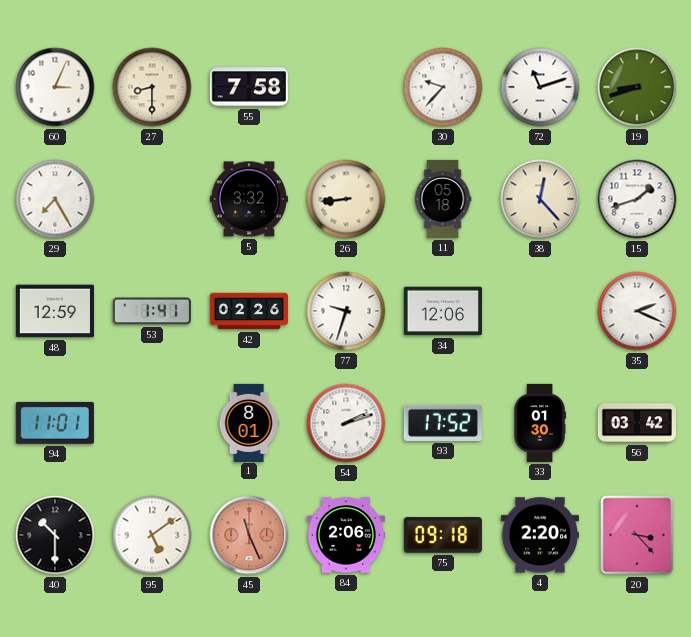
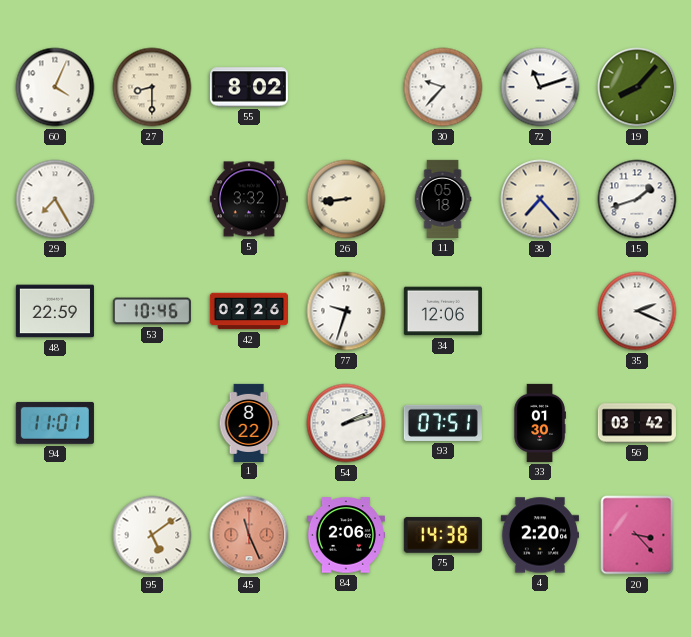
60: 3:04 -> 4:04 (55, 87)
55: 7:58 -> 8:02 (249, 87)
19: 8:42 -> 8:07 (637, 87)
38: 12:23 -> 7:23 (540, 199)
48: 12:59 -> 22:59 (55, 311)
53: 1:41 -> 10:46 (152, 311)
1: 8:01 -> 8:22 (249, 422)
93: 17:52 -> 07:51 (443, 423)
40: 10:30 -> none (55, 535)
75: 09:18 -> 14:38 (443, 535)
